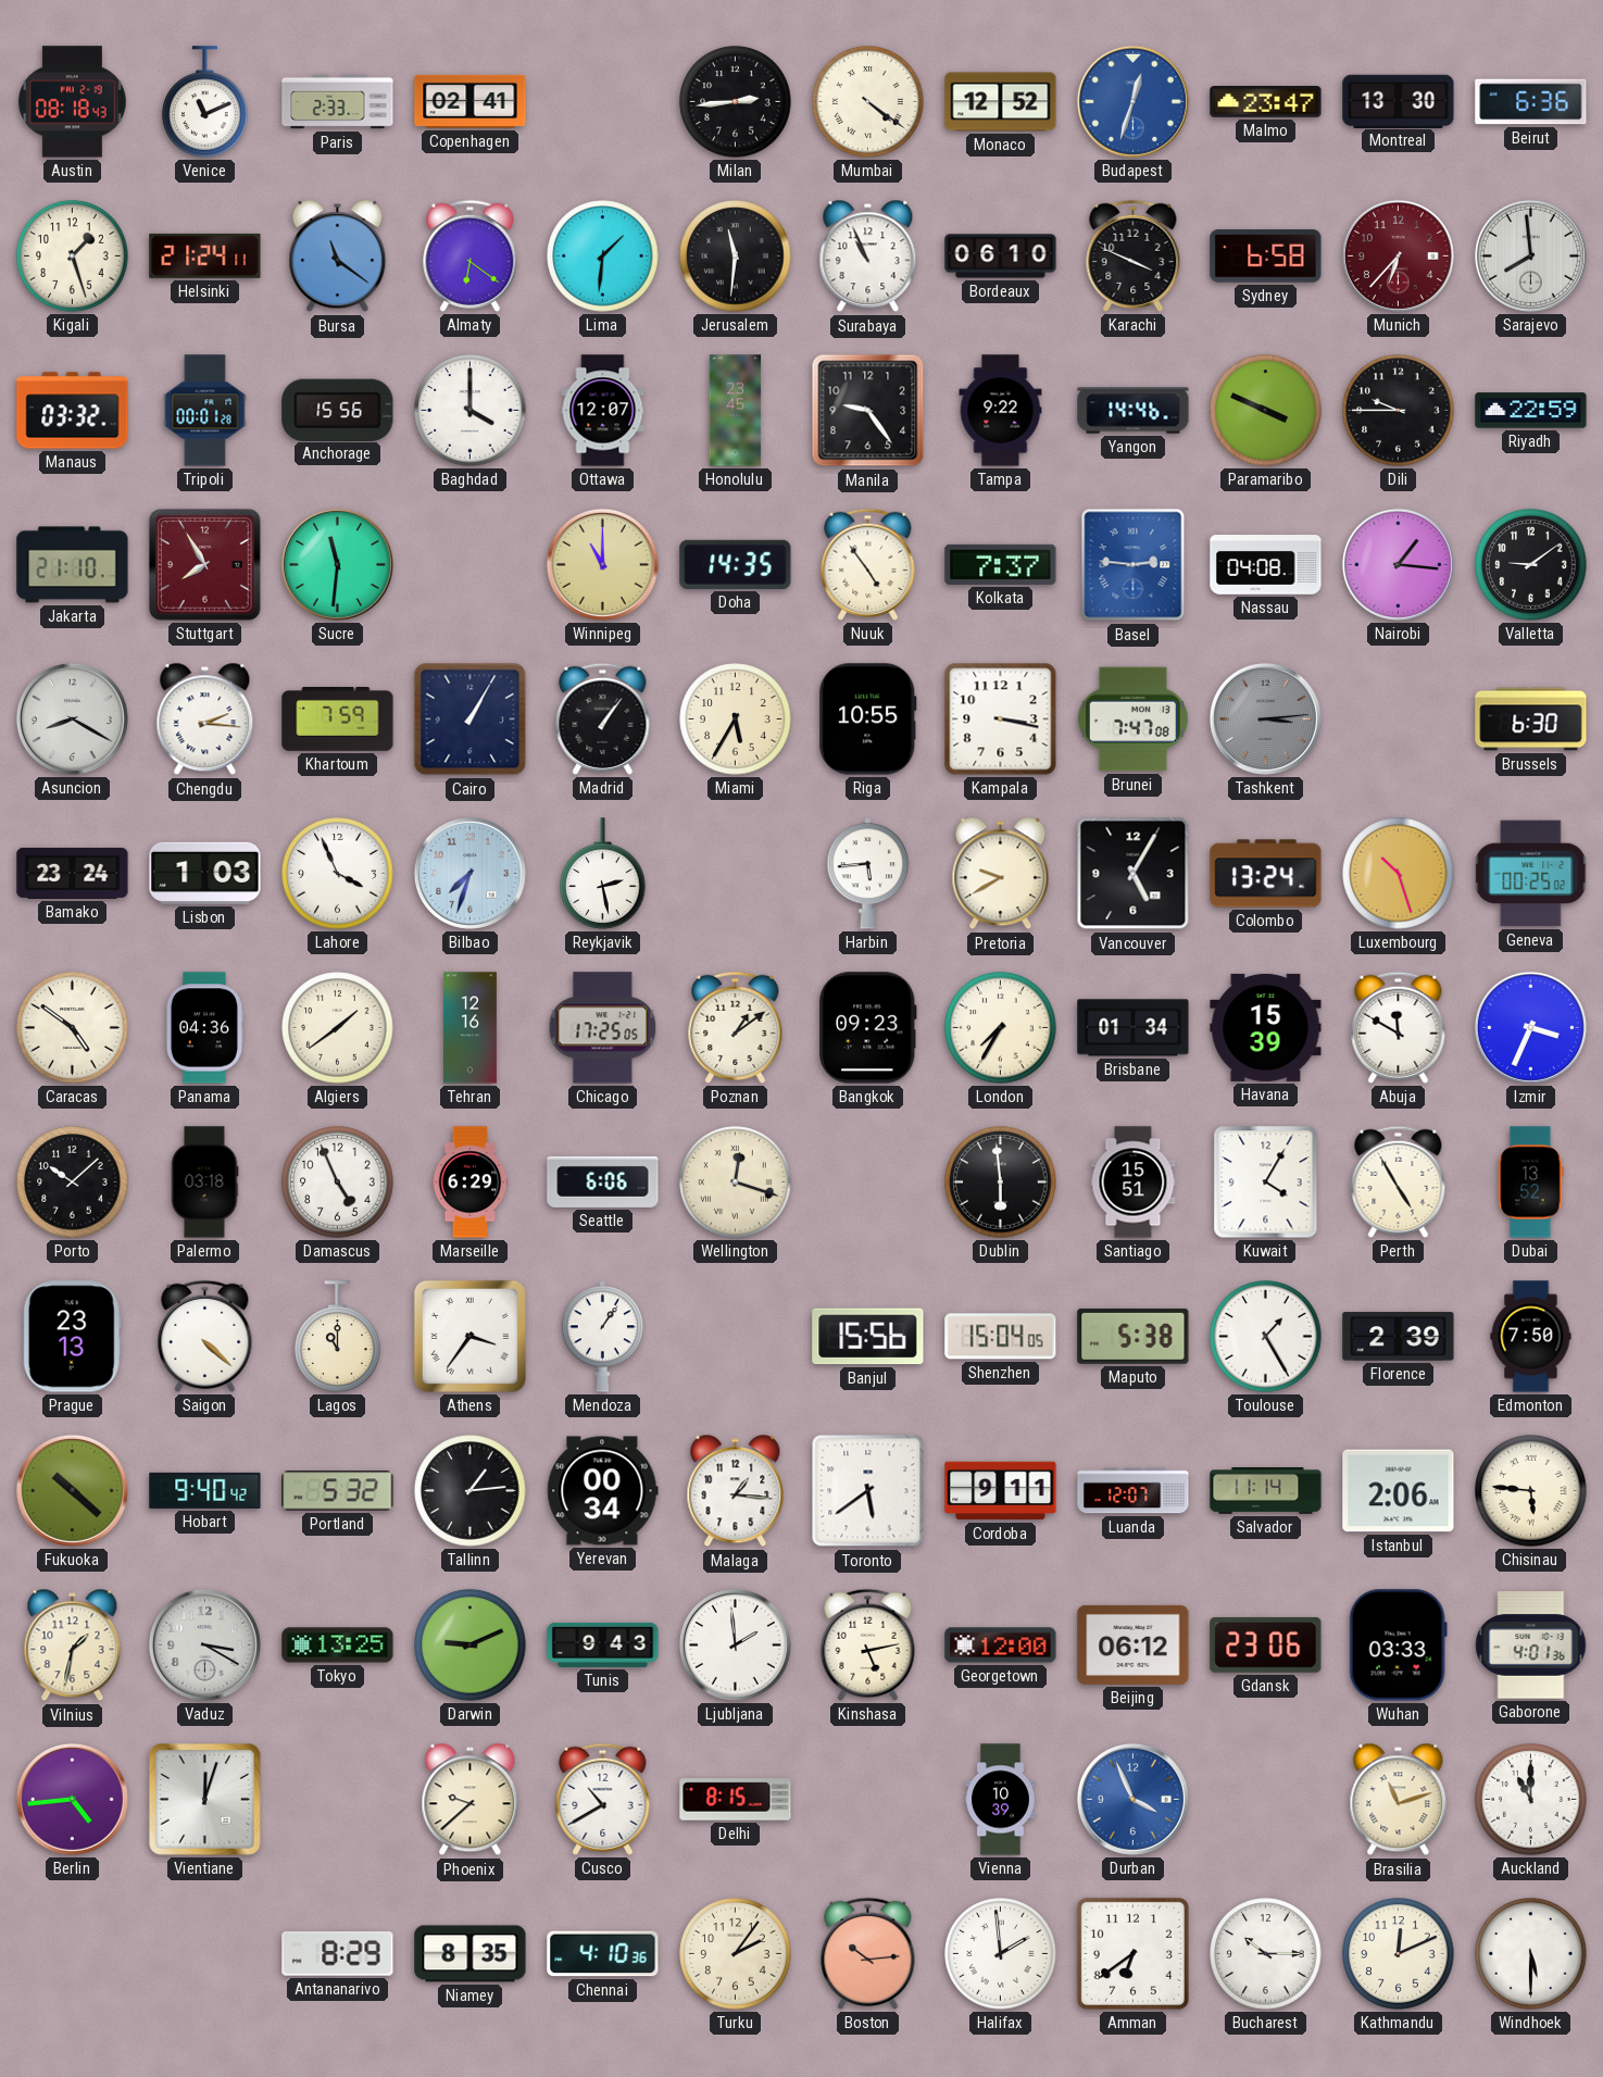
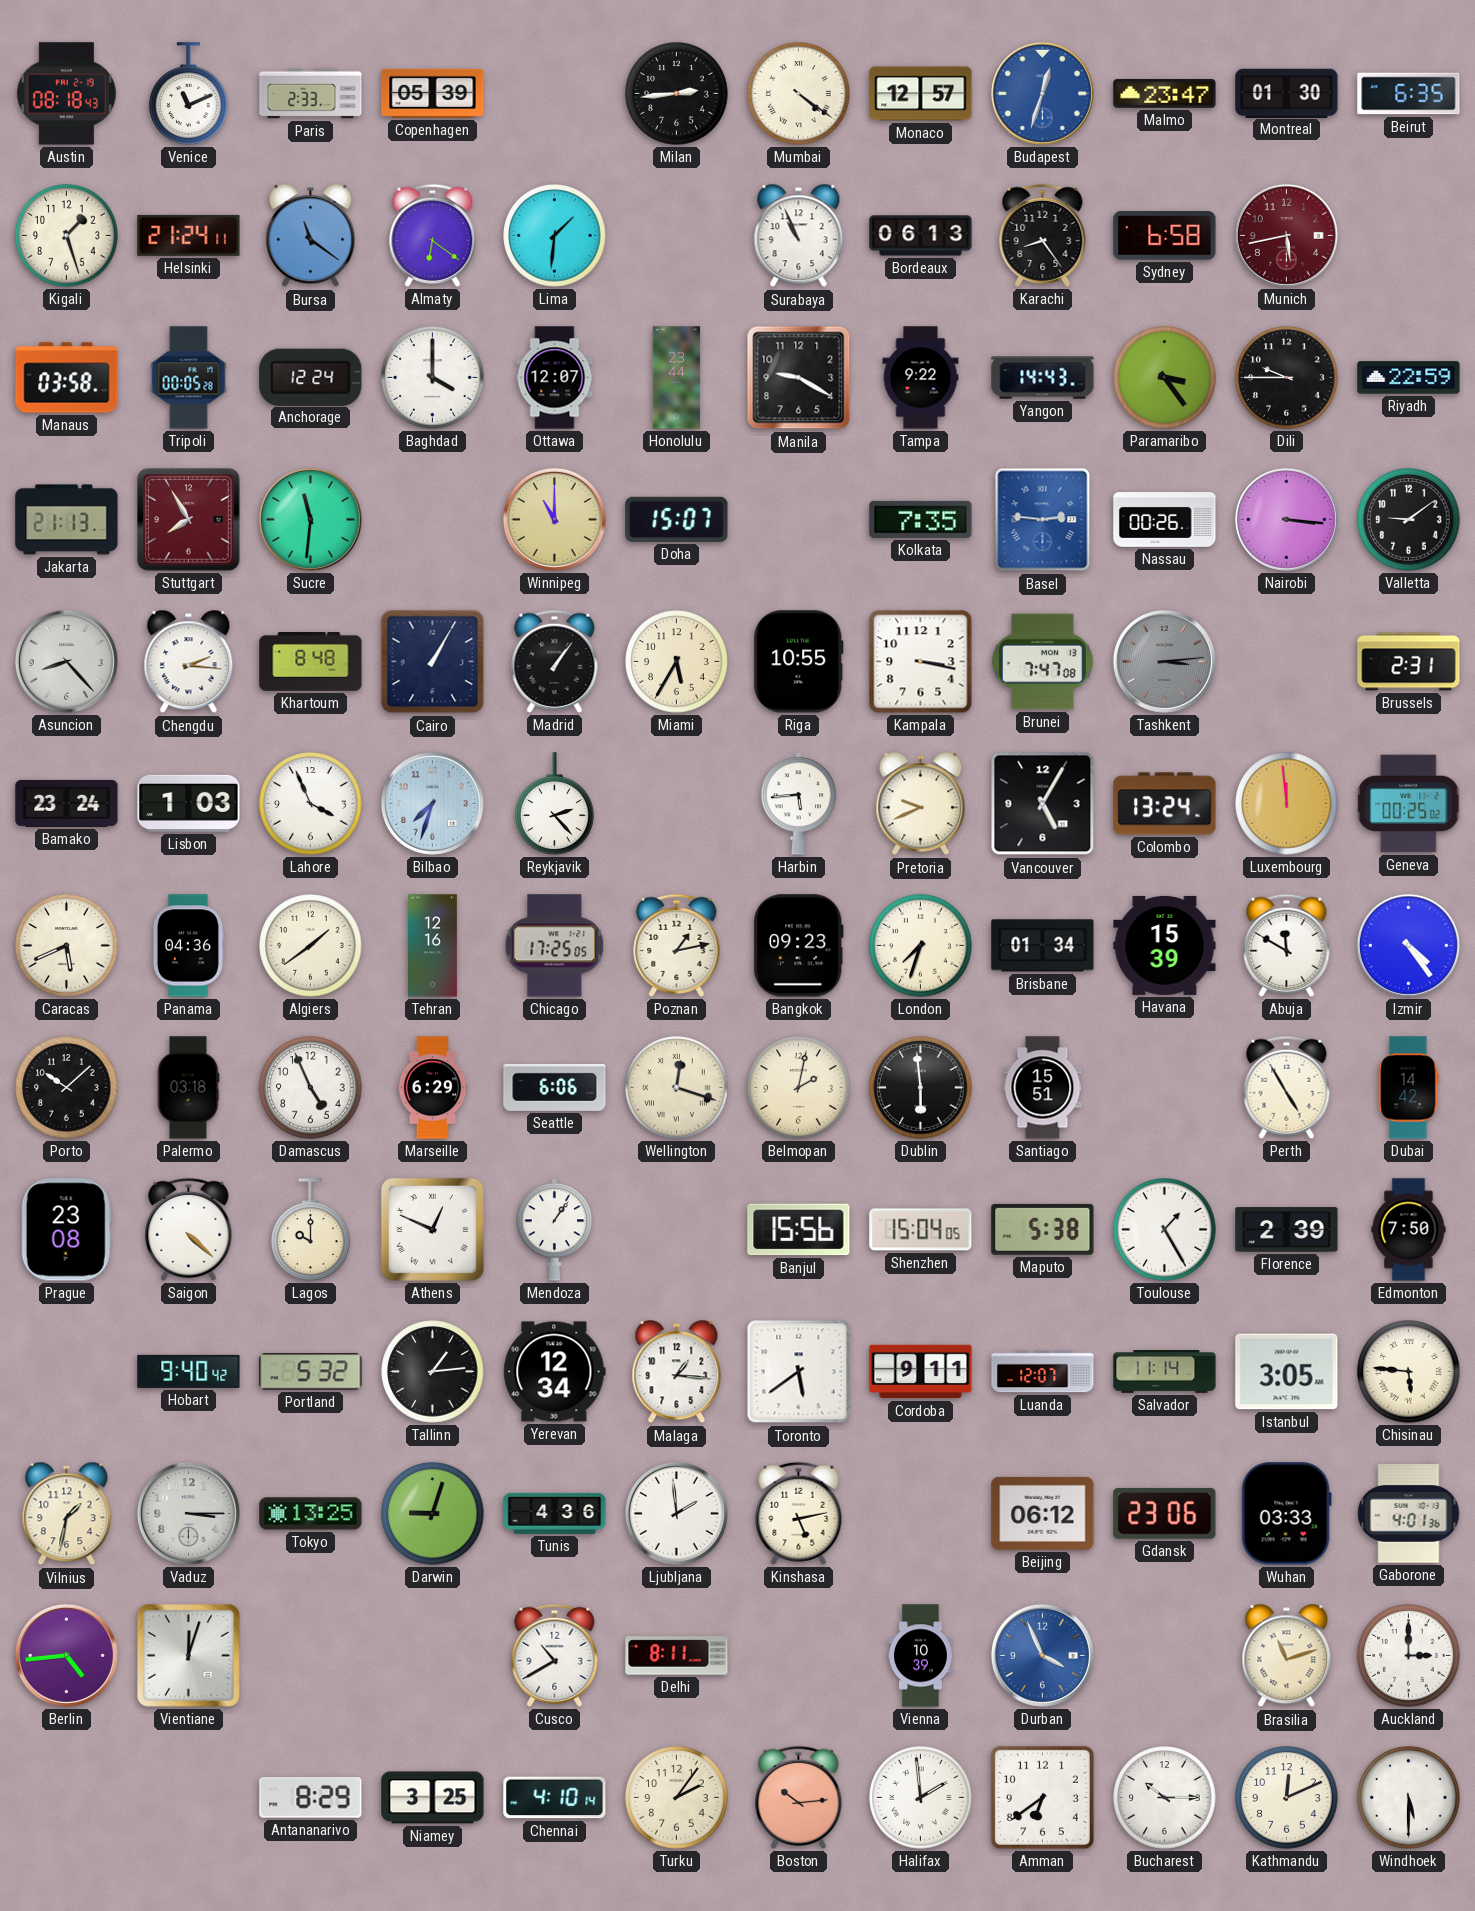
Copenhagen: 02:41 -> 05:39 (433, 93)
Monaco: 12:52 -> 12:57 (921, 94)
Montreal: 13:30 -> 01:30 (1287, 93)
Beirut: 6:36 -> 6:35 (1409, 94)
Jerusalem: 11:31 -> none (736, 257)
Bordeaux: 06:10 -> 06:13 (921, 236)
Karachi: 3:49 -> 8:24 (1043, 235)
Munich: 6:37 -> 5:43 (1286, 235)
Sarajevo: 7:59 -> none (1530, 255)
Manaus: 03:32 -> 03:58 (67, 378)
Tripoli: 00:01 -> 00:05 (189, 378)
Anchorage: 15:56 -> 12:24 (311, 377)
Honolulu: 23:45 -> 23:44 (677, 378)
Manila: 9:24 -> 9:20 (799, 378)
Yangon: 14:46 -> 14:43 (1043, 378)
Paramaribo: 3:49 -> 3:24 (1165, 378)
Jakarta: 21:10 -> 21:13 (67, 520)
Doha: 14:35 -> 15:07 (677, 519)
Nuuk: 4:54 -> none (868, 564)
Kolkata: 7:37 -> 7:35 (921, 519)
Nassau: 04:08 -> 00:26 (1165, 520)
Nairobi: 1:16 -> 3:16 (1286, 519)
Asuncion: 8:20 -> 8:23 (66, 661)
Khartoum: 7:59 -> 8:48 (311, 662)
Brussels: 6:30 -> 2:31 (1409, 662)
Reykjavik: 2:28 -> 2:23 (555, 804)
Pretoria: 9:40 -> 9:41 (921, 804)
Luxembourg: 10:27 -> 11:59 (1287, 804)
Caracas: 4:51 -> 5:41 (67, 946)
Poznan: 1:09 -> 1:13 (677, 945)
London: 7:35 -> 7:33 (921, 946)
Izmir: 3:34 -> 4:24 (1408, 945)
Belmopan: none -> 2:02 (799, 1088)
Kuwait: 4:05 -> none (1266, 1183)
Dubai: 13:52 -> 14:42 (1408, 1088)
Prague: 23:13 -> 23:08 (66, 1230)
Lagos: 11:00 -> 10:00 (311, 1230)
Athens: 3:36 -> 12:49 (432, 1229)
Fukuoka: 10:22 -> none (72, 1490)
Yerevan: 00:34 -> 12:34 (555, 1372)
Istanbul: 2:06 -> 3:05 (1287, 1372)
Vaduz: 3:20 -> 3:15 (188, 1513)
Darwin: 9:11 -> 9:03 (433, 1514)
Tunis: 9:43 -> 4:36 (555, 1513)
Georgetown: 12:00 -> none (1001, 1646)
Phoenix: 9:38 -> none (471, 1800)
Delhi: 8:15 -> 8:11 (677, 1656)
Auckland: 11:00 -> 3:00 (1409, 1656)
Niamey: 8:35 -> 3:25 (433, 1798)
Chennai: 4:10:36 -> 4:10:14 (555, 1798)
